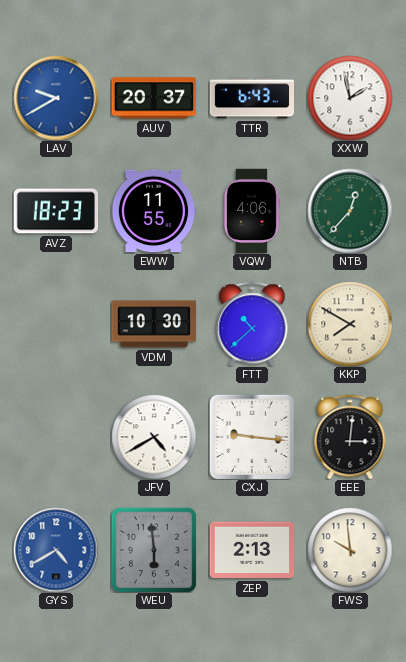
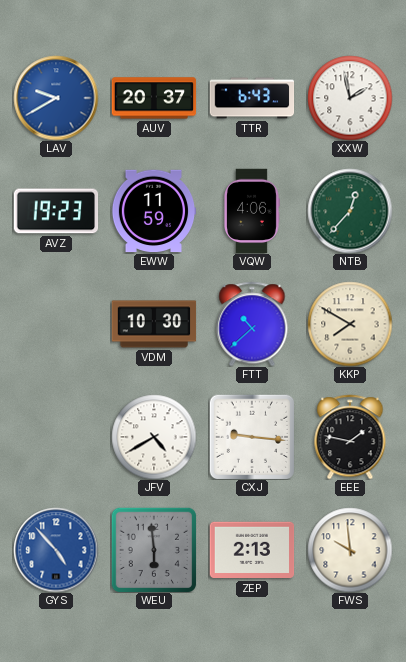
AVZ: 18:23 -> 19:23 (56, 211)
EWW: 11:55 -> 11:59 (154, 211)
EEE: 3:01 -> 1:47 (350, 437)
GYS: 4:40 -> 4:53 (56, 550)
